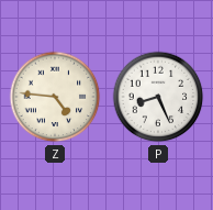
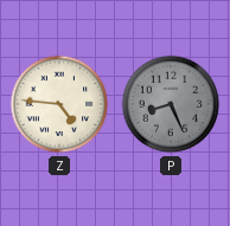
P dial: white -> grey (171, 104)
